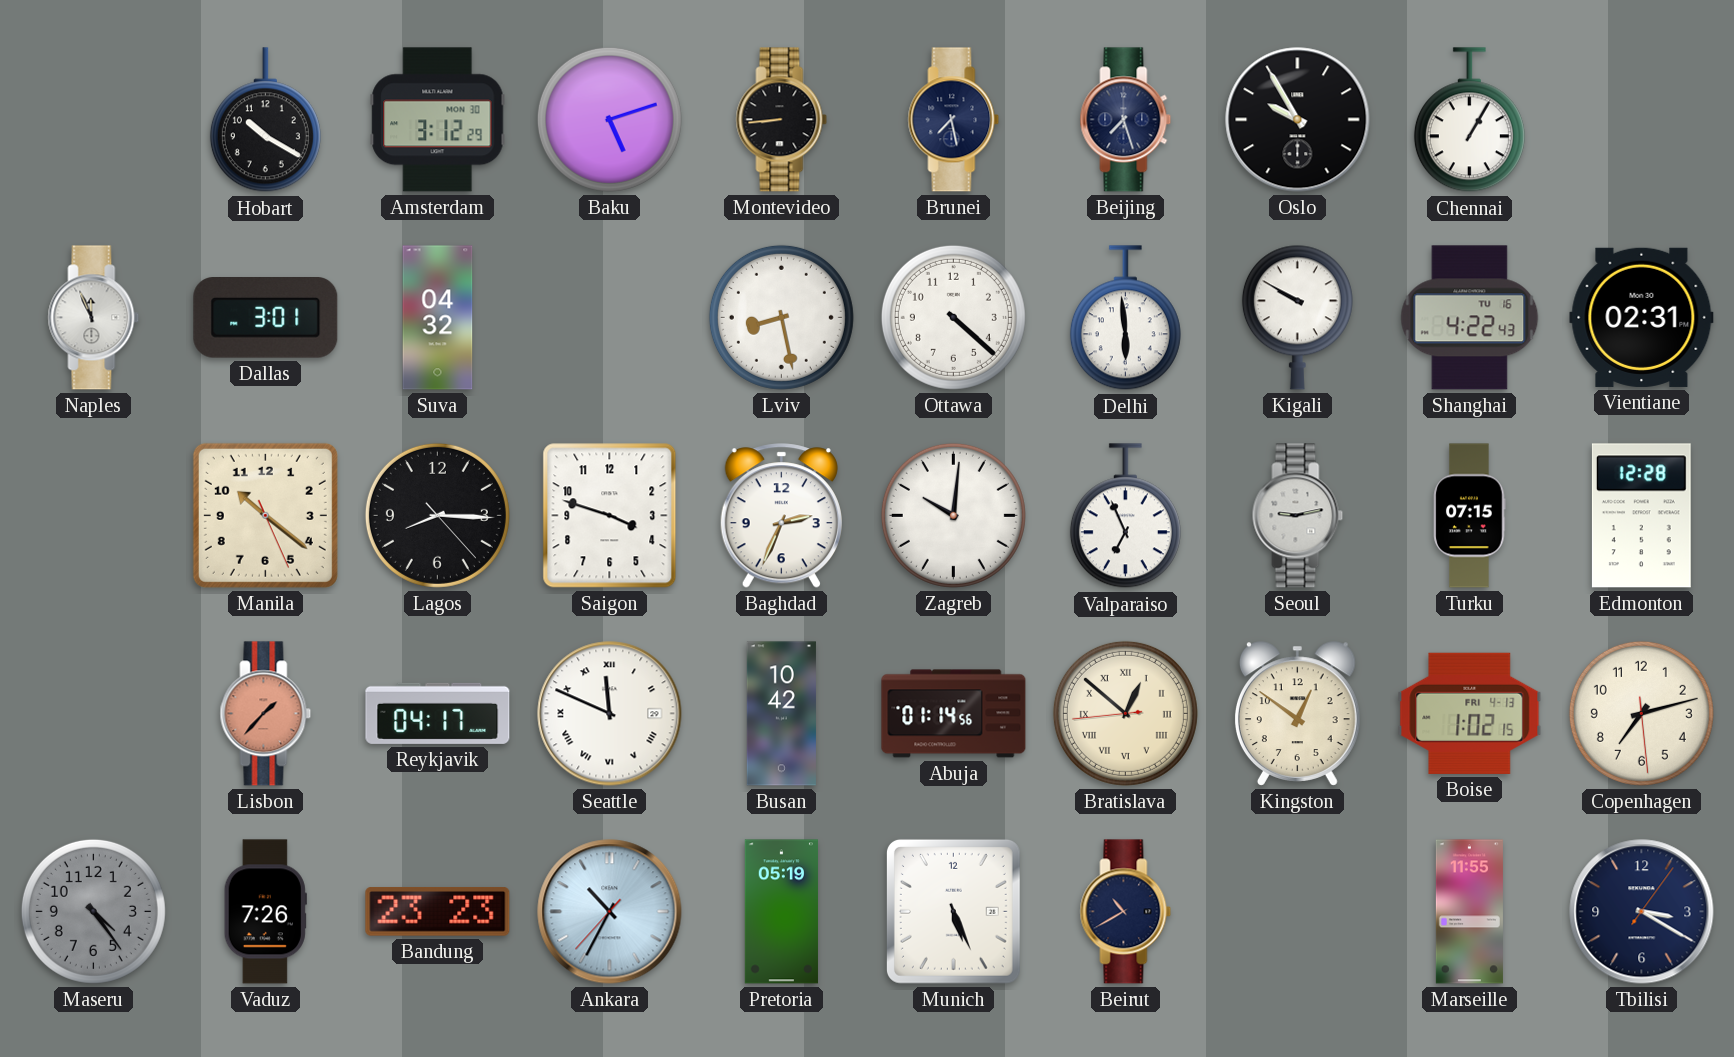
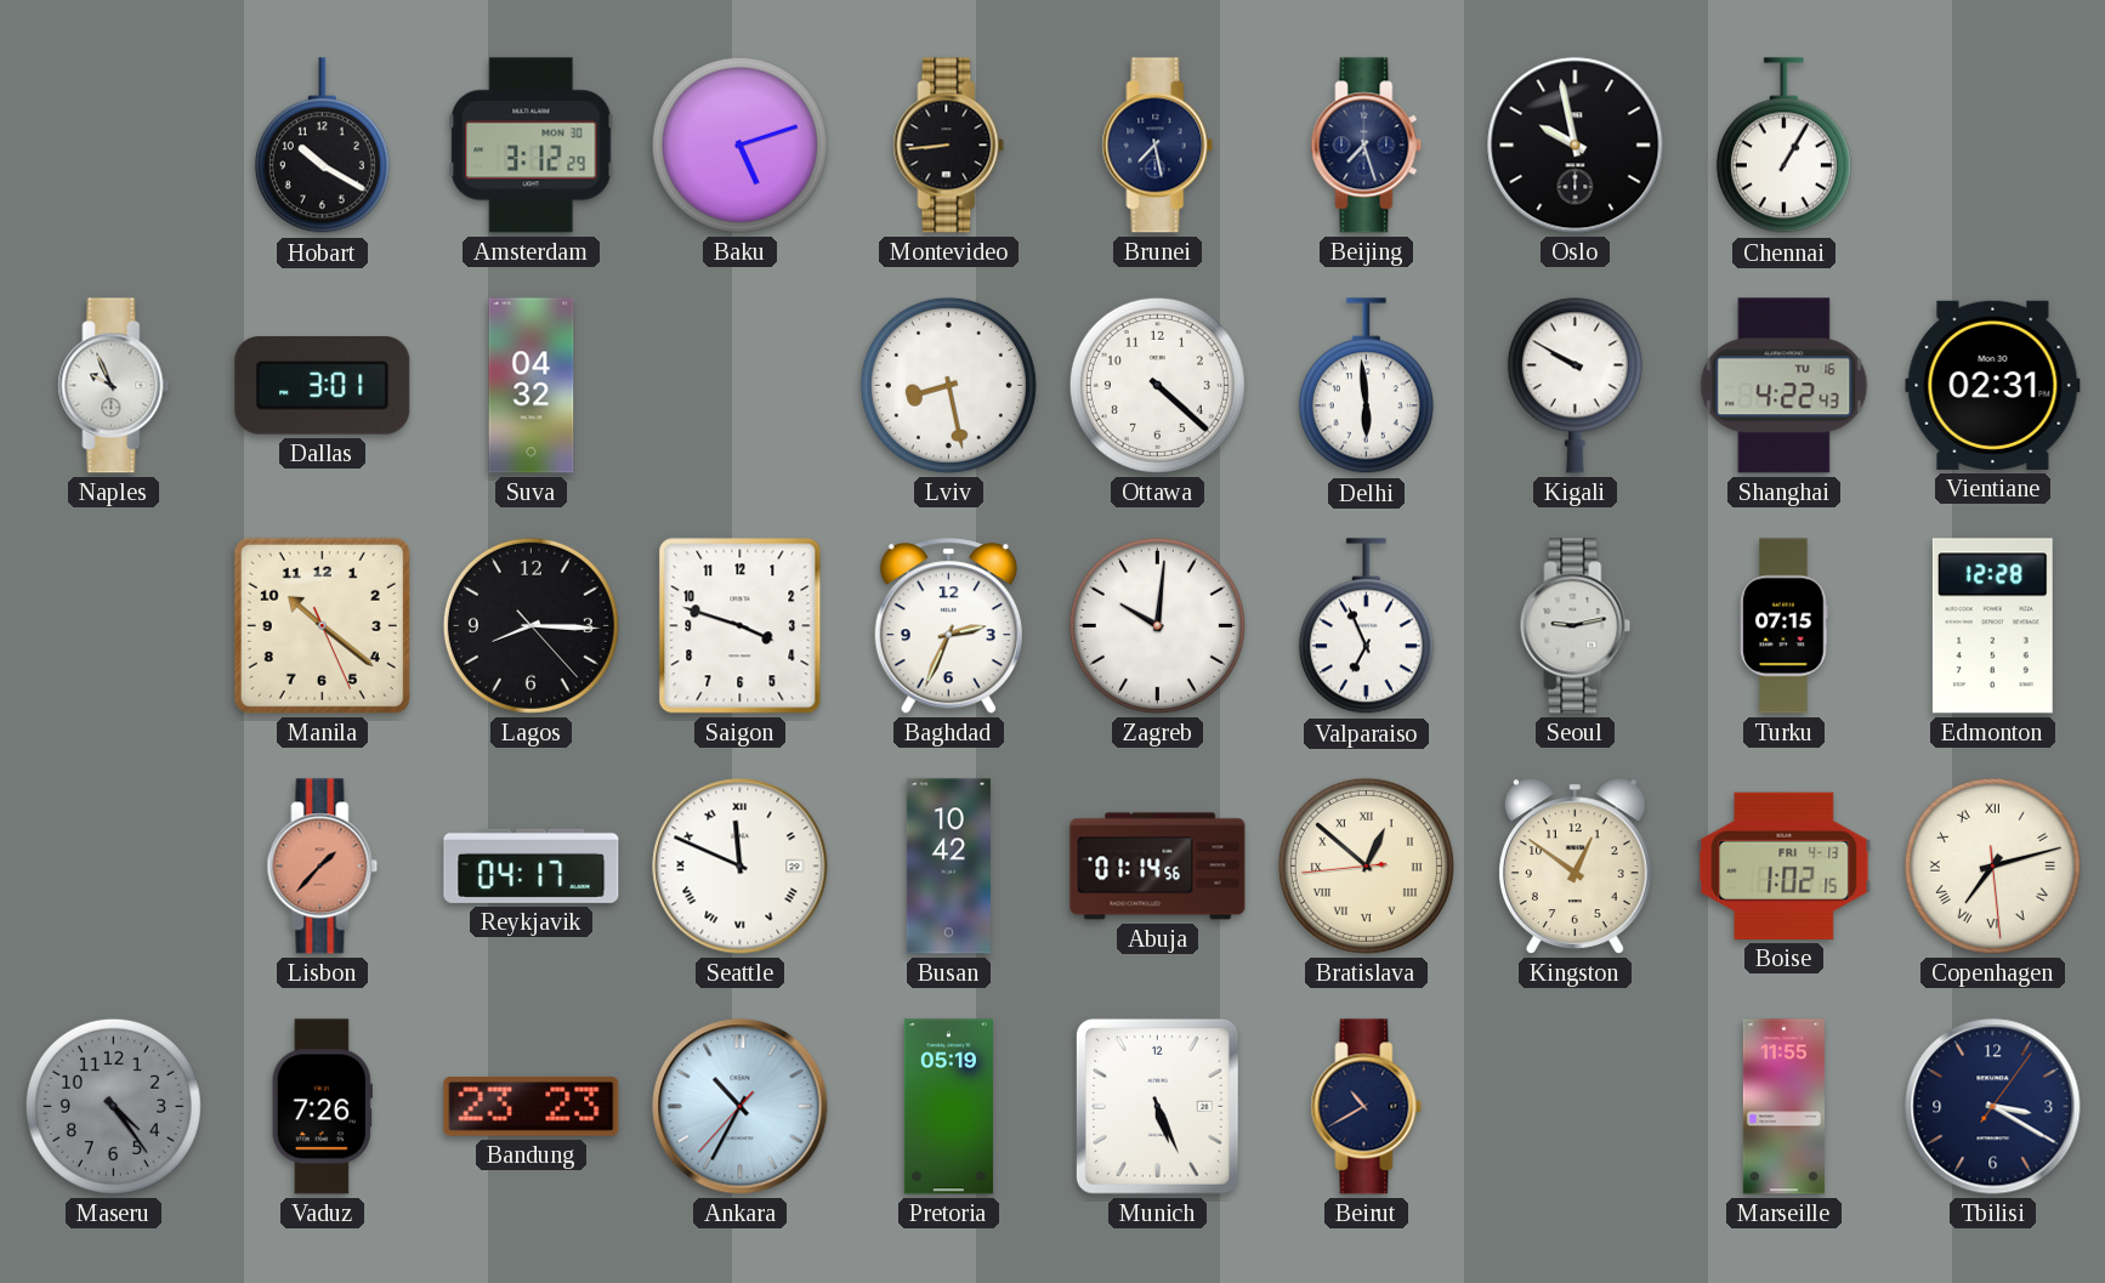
Oslo: 9:55 -> 9:58 (1576, 146)
Naples: 11:56 -> 9:56 (114, 386)
Copenhagen numerals: Arabic -> Roman (1992, 865)
